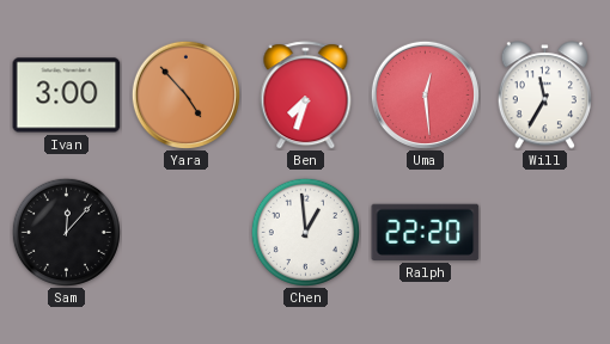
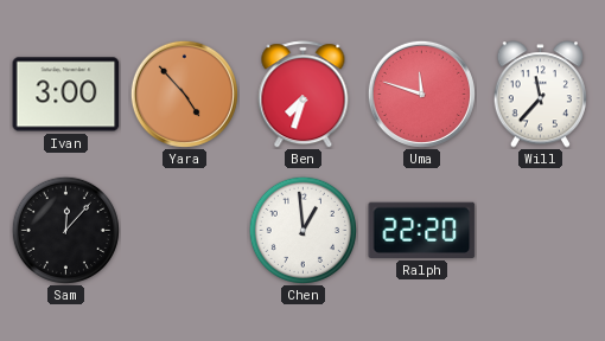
Uma: 12:29 -> 11:48 (421, 94)
Will: 11:35 -> 11:37 (540, 95)
